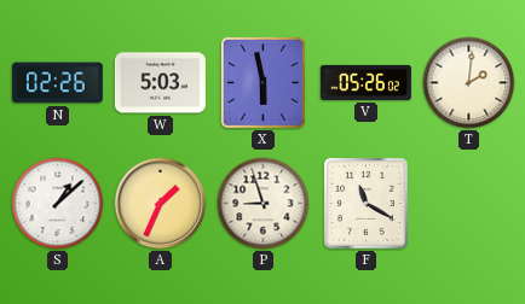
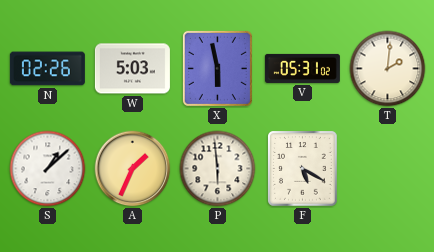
V: 05:26 -> 05:31 (302, 68)
P: 8:57 -> 5:59 (218, 169)
F: 11:20 -> 5:20 (303, 169)
